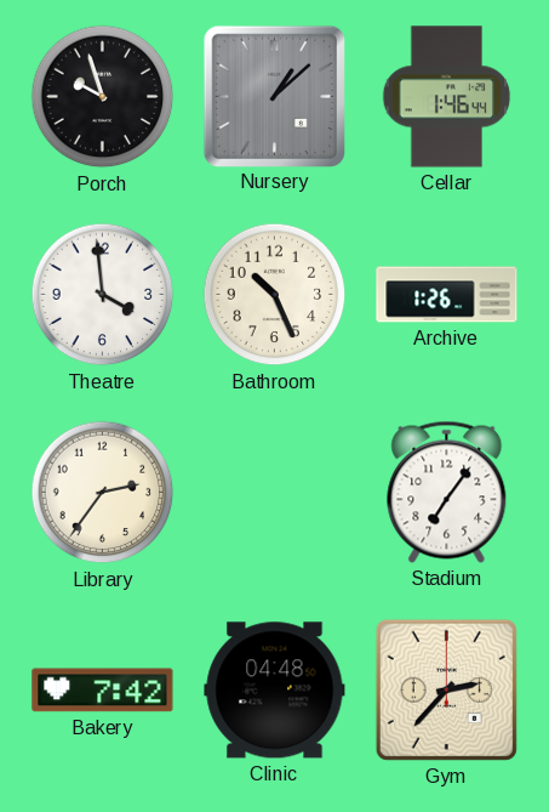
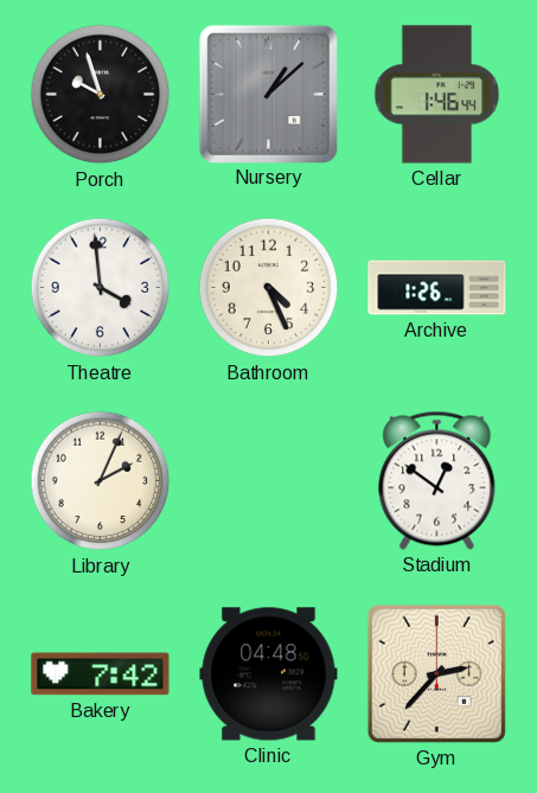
Bathroom: 10:26 -> 4:26 (269, 288)
Library: 2:36 -> 2:04 (101, 481)
Stadium: 7:06 -> 12:51 (437, 480)
